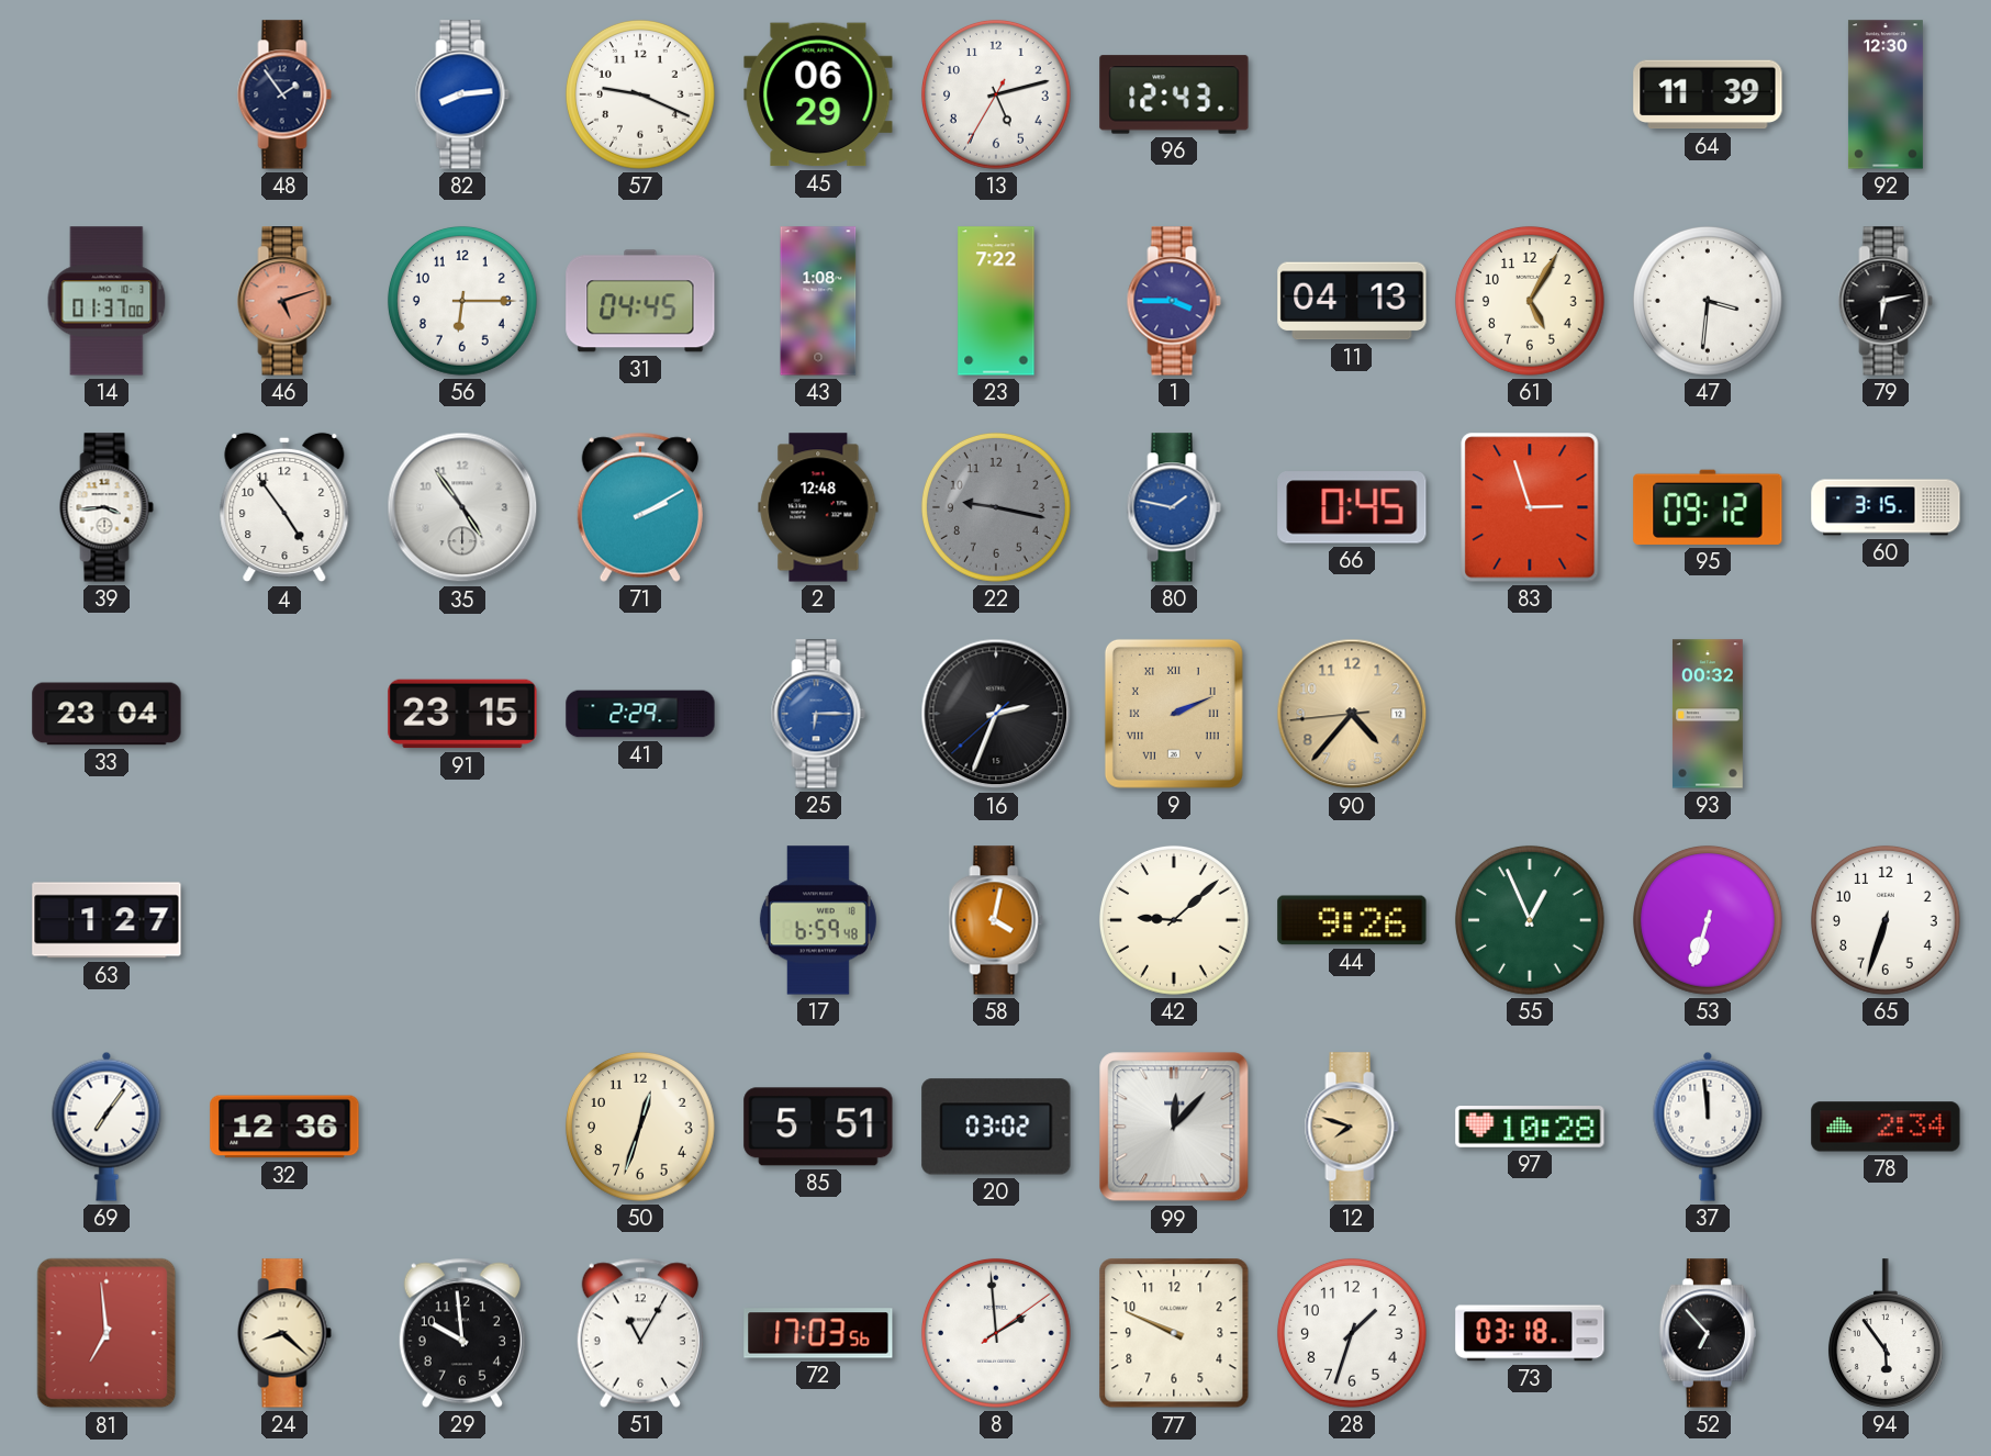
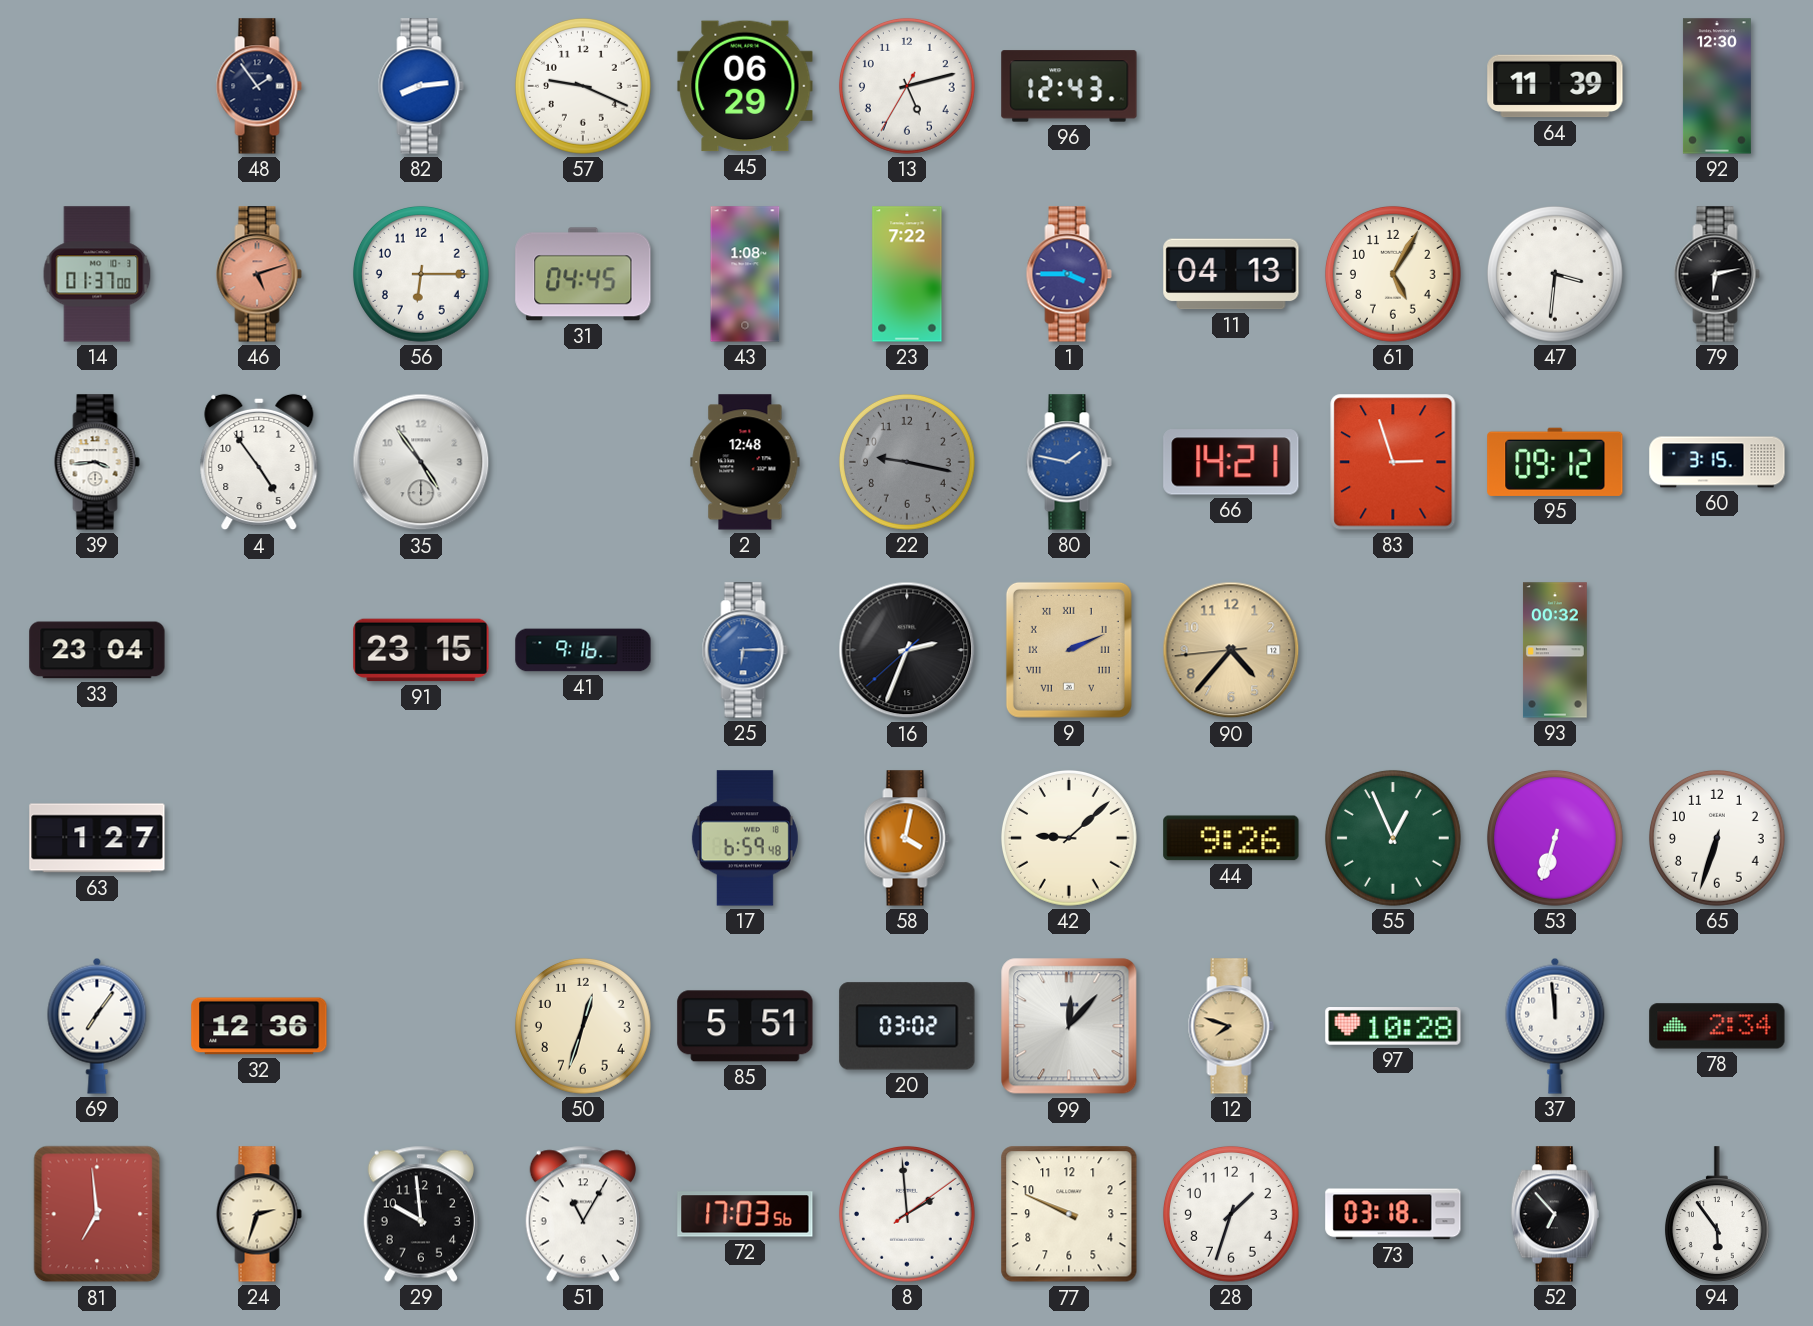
71: 2:10 -> none (640, 507)
66: 0:45 -> 14:21 (1231, 462)
41: 2:29 -> 9:16 (583, 650)
24: 8:22 -> 2:33 (259, 1214)
